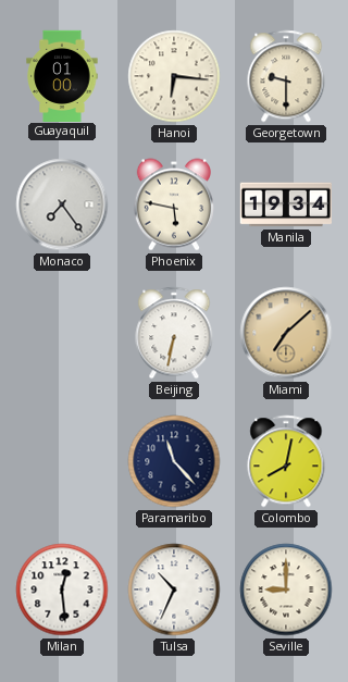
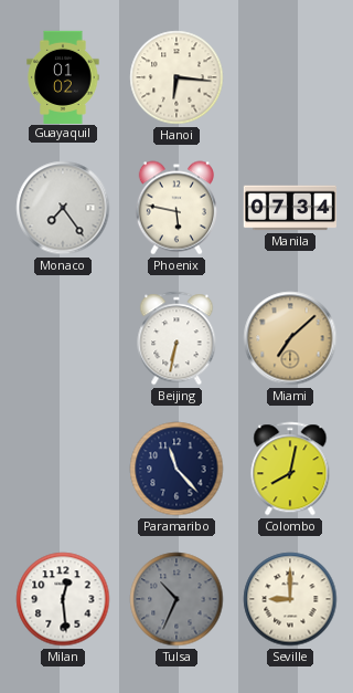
Guayaquil: 01:00 -> 01:02 (63, 76)
Georgetown: 9:30 -> none (286, 76)
Manila: 19:34 -> 07:34 (289, 208)
Tulsa dial: white -> grey (176, 599)
